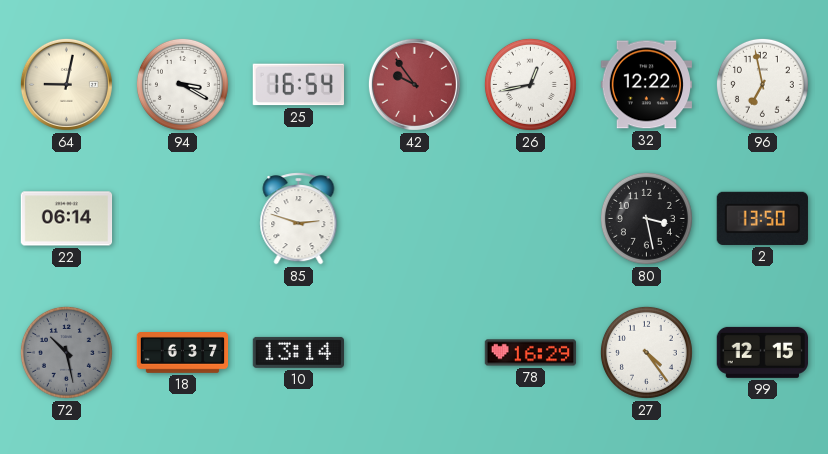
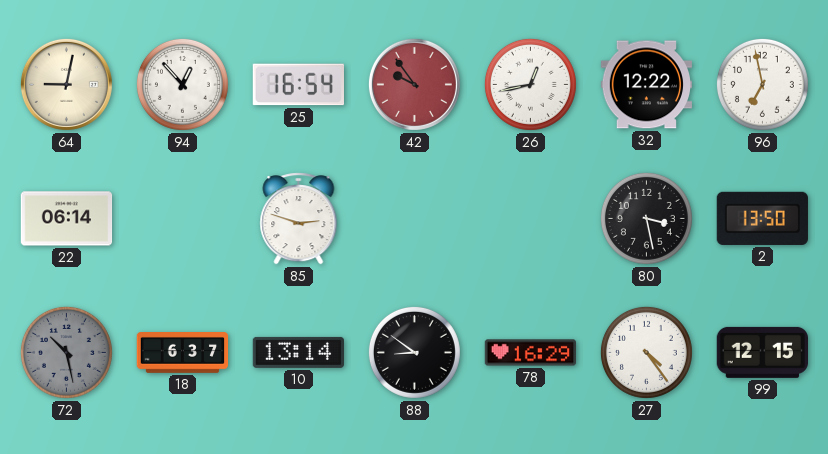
94: 3:20 -> 12:53 (182, 84)
88: none -> 8:51 (414, 352)
